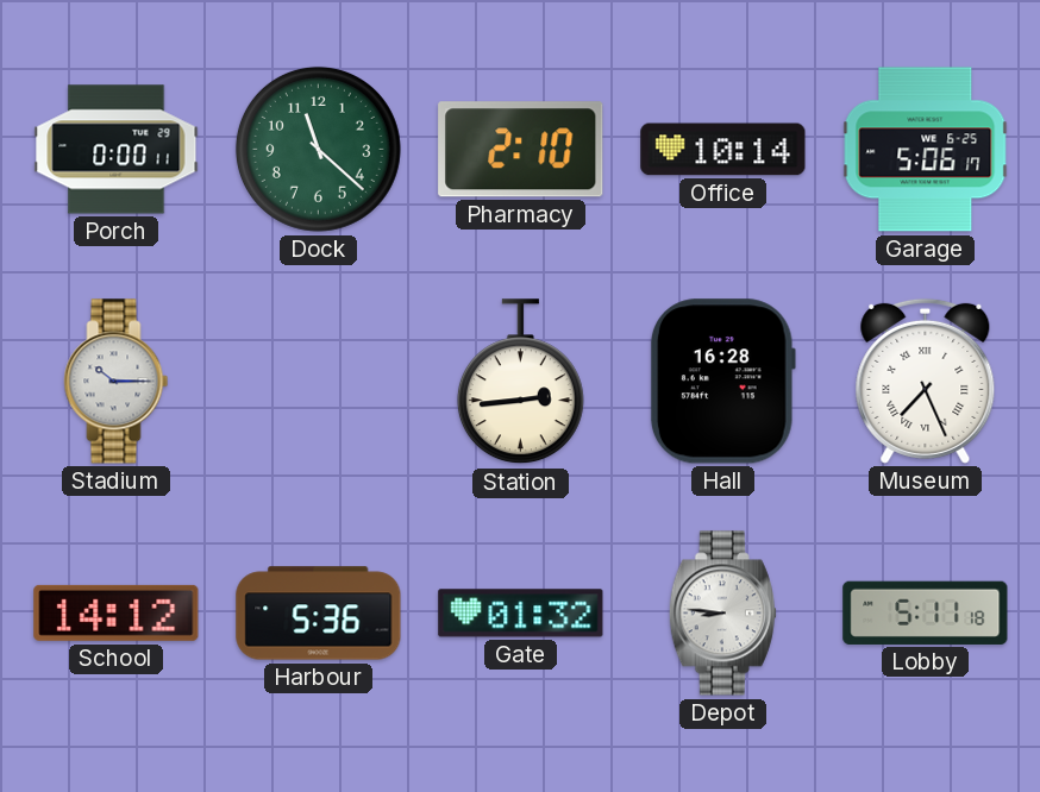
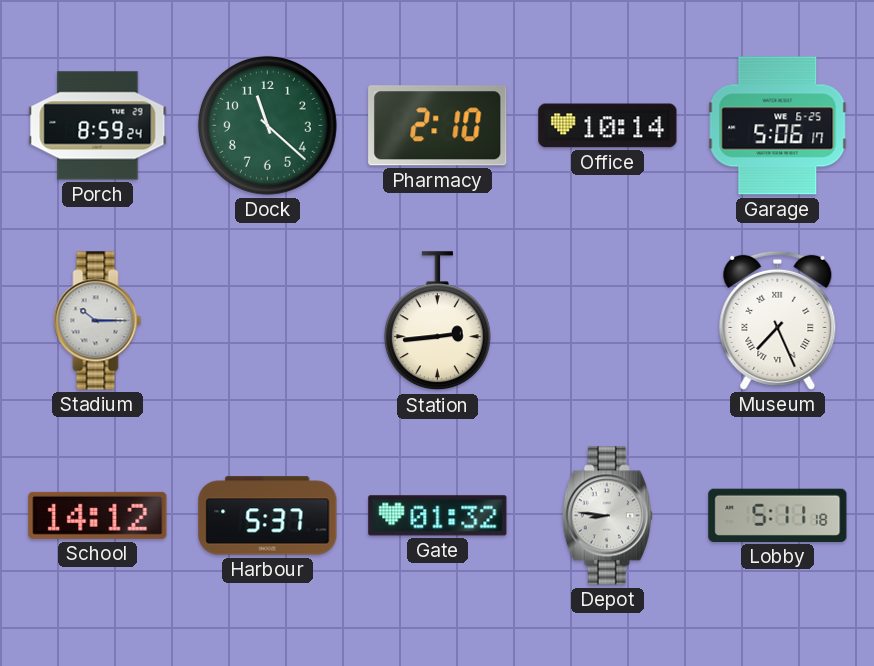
Porch: 0:00 -> 8:59 (98, 126)
Hall: 16:28 -> none (722, 382)
Harbour: 5:36 -> 5:37 (268, 516)
